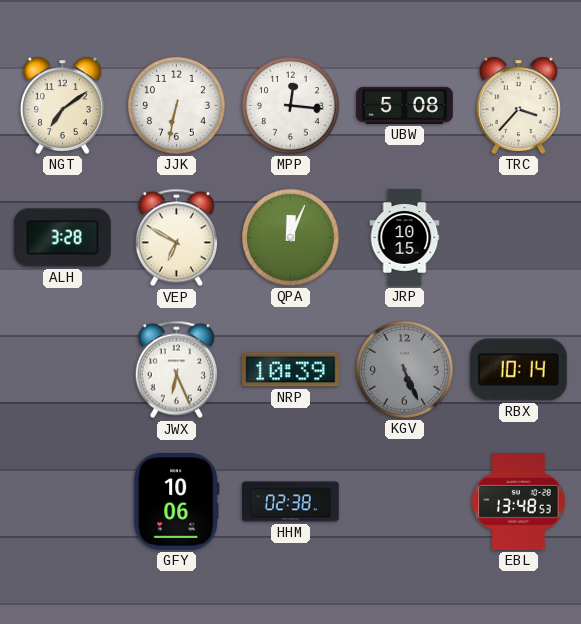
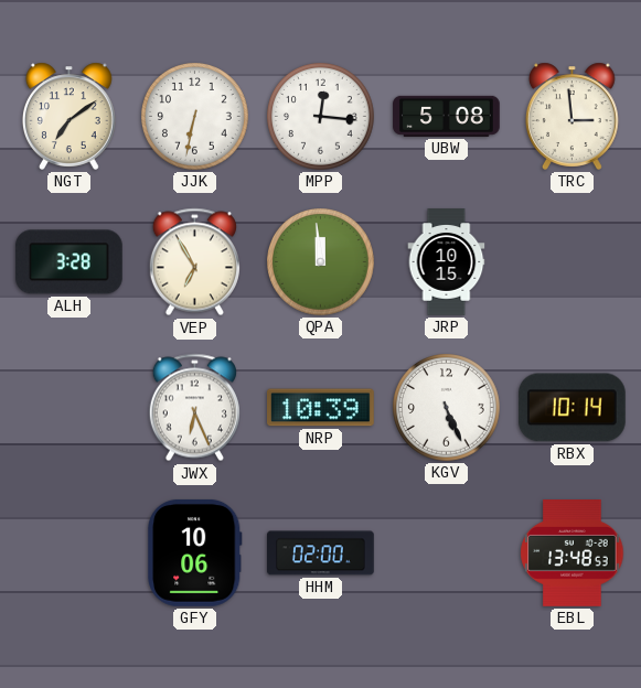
TRC: 3:37 -> 2:59 (571, 116)
VEP: 6:50 -> 6:55 (194, 262)
QPA: 12:04 -> 11:59 (321, 262)
KGV dial: grey -> white (447, 408)
HHM: 02:38 -> 02:00 (321, 553)
